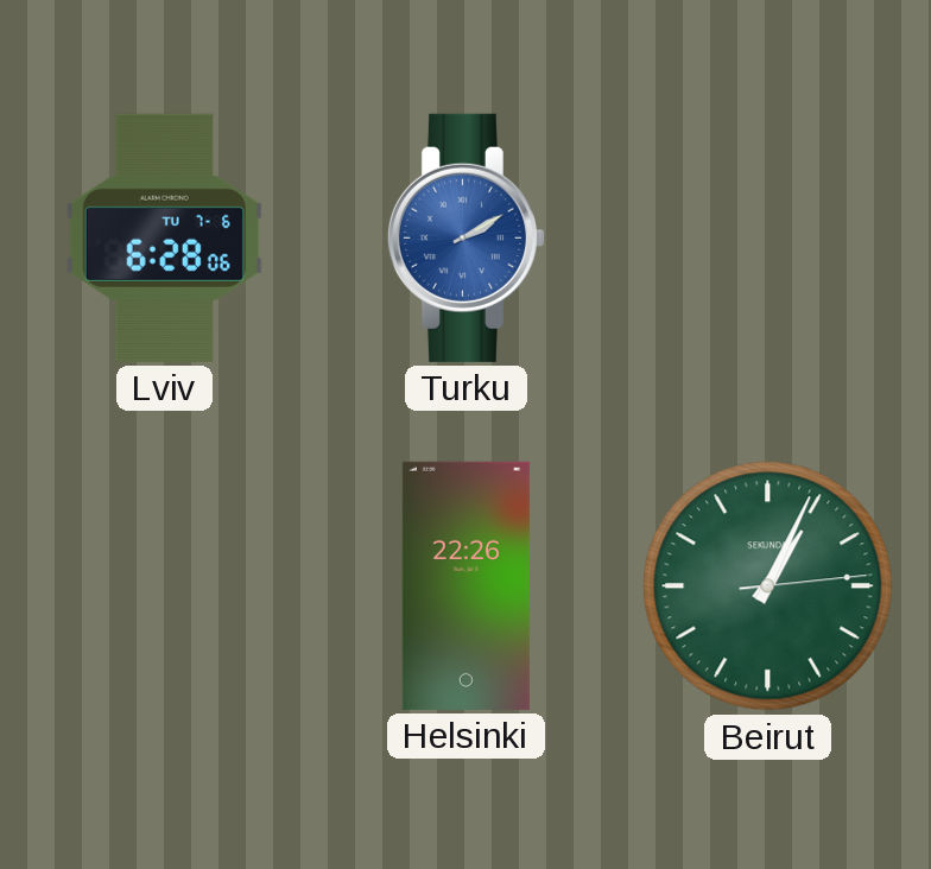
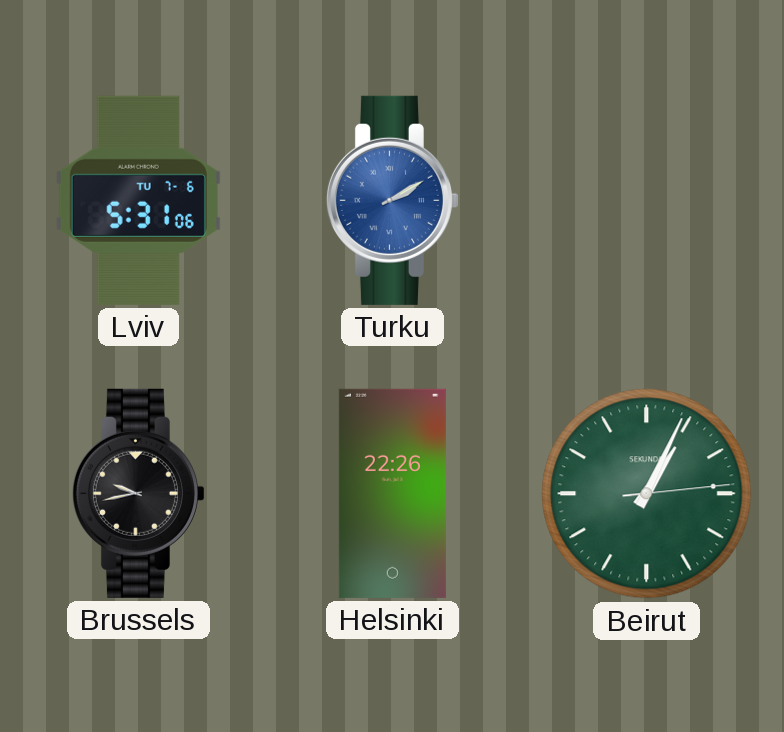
Lviv: 6:28 -> 5:31 (138, 200)
Brussels: none -> 9:43 (138, 493)
